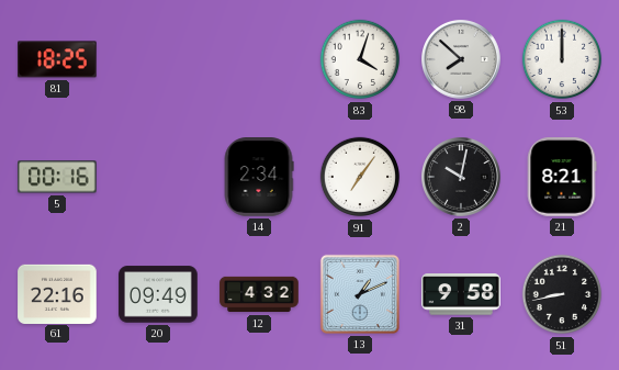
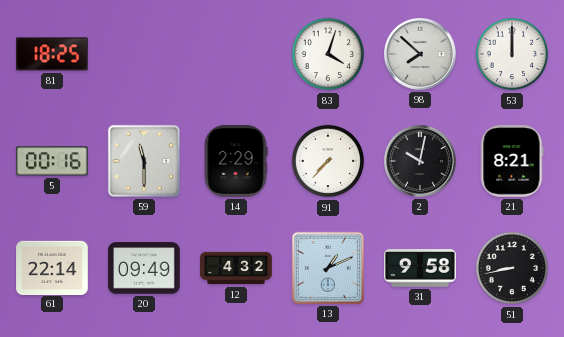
59: none -> 11:30 (144, 161)
14: 2:34 -> 2:29 (236, 161)
91: 7:06 -> 7:37 (328, 161)
61: 22:16 -> 22:14 (52, 267)
